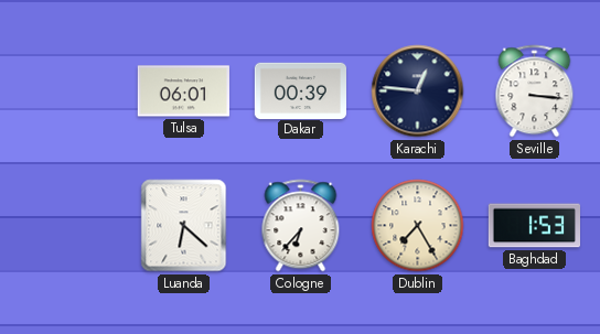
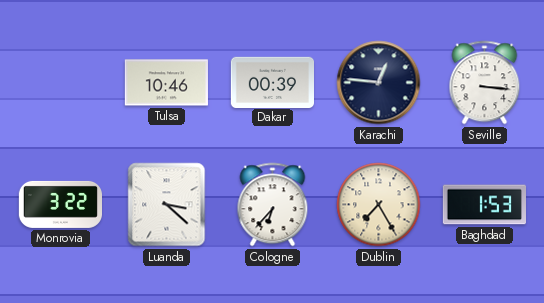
Tulsa: 06:01 -> 10:46 (166, 83)
Monrovia: none -> 3:22 (60, 204)
Luanda: 6:22 -> 3:22 (167, 205)
